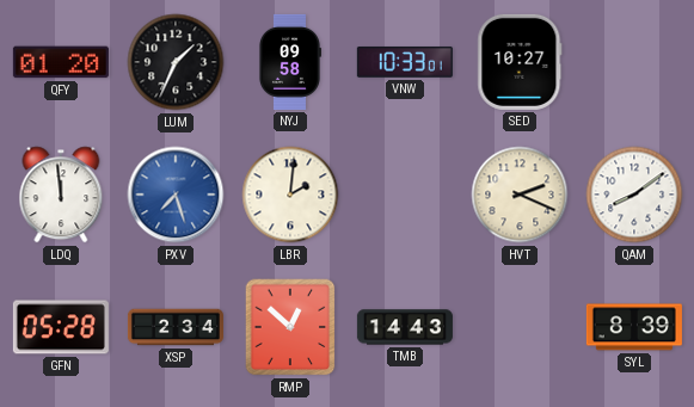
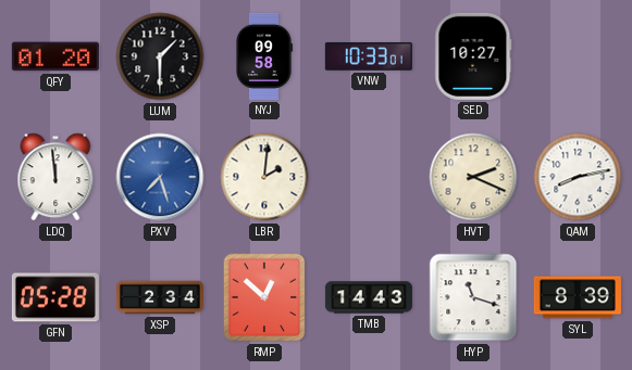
LUM: 1:34 -> 1:30 (160, 56)
QAM: 8:09 -> 8:13 (578, 177)
HYP: none -> 11:18 (473, 297)
